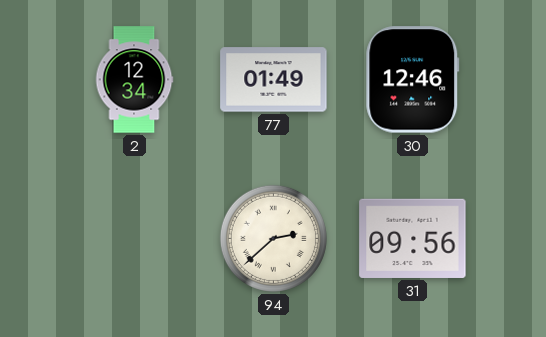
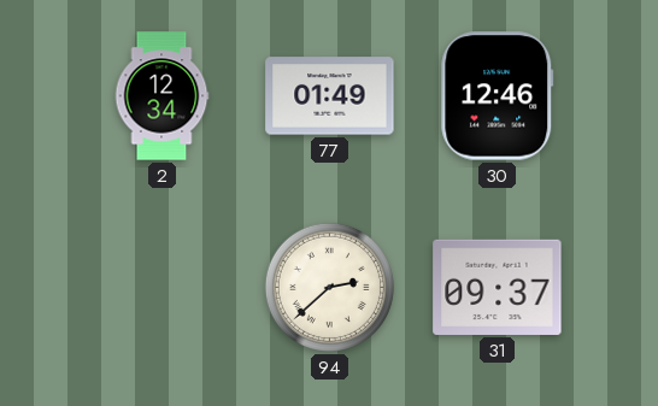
31: 09:56 -> 09:37 (498, 287)
